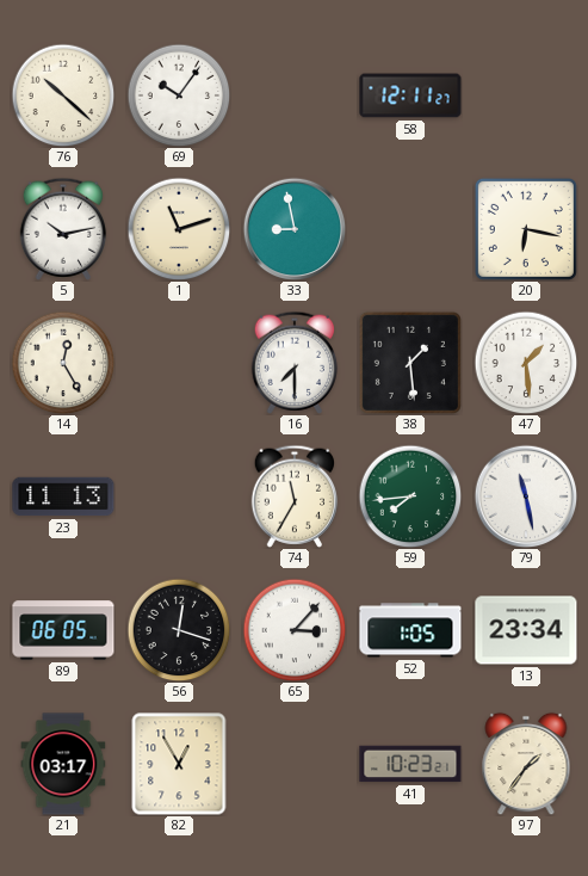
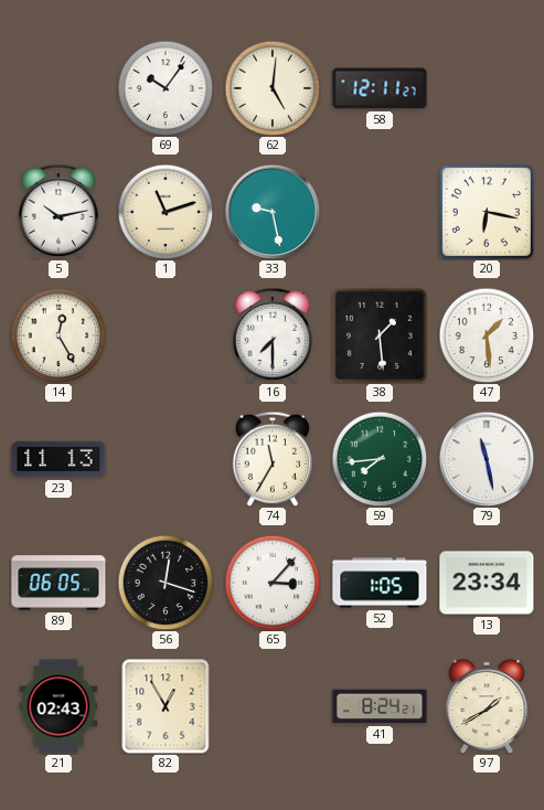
76: 10:22 -> none (63, 95)
62: none -> 5:01 (273, 88)
33: 8:58 -> 9:28 (273, 212)
21: 03:17 -> 02:43 (58, 706)
41: 10:23 -> 8:24 (380, 706)
97: 1:36 -> 1:40 (487, 706)
